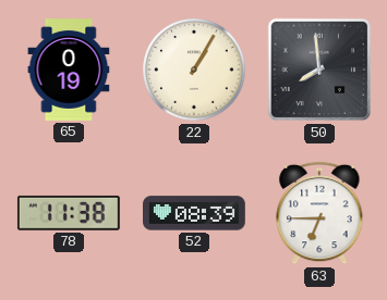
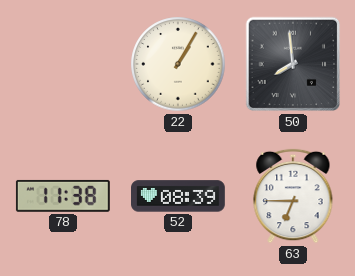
65: 0:19 -> none (69, 71)
